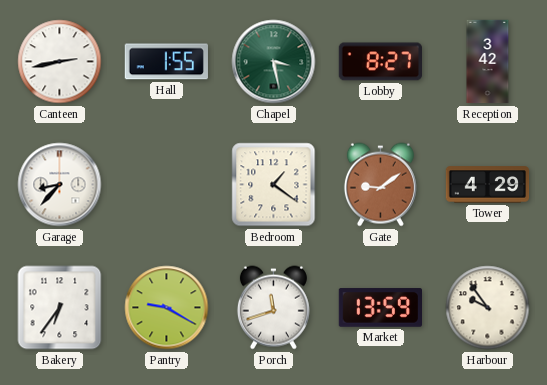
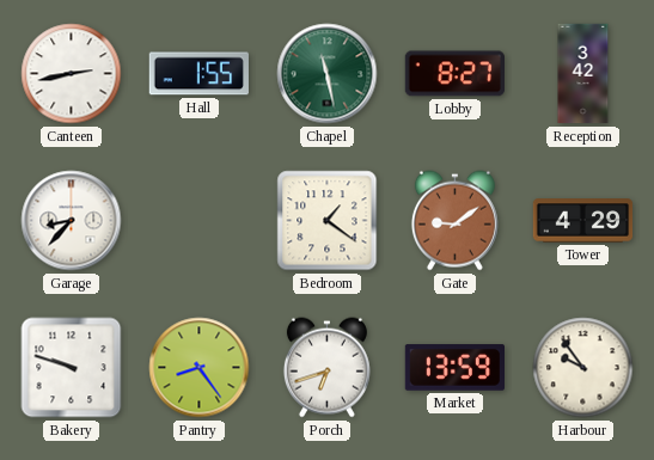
Chapel: 3:28 -> 11:28 (328, 74)
Bakery: 6:36 -> 9:48 (72, 368)
Pantry: 9:20 -> 8:24 (200, 368)
Porch: 11:42 -> 6:42 (326, 368)
